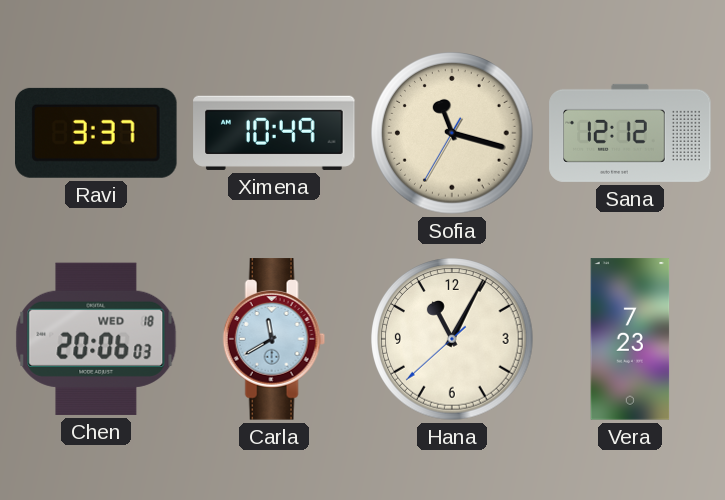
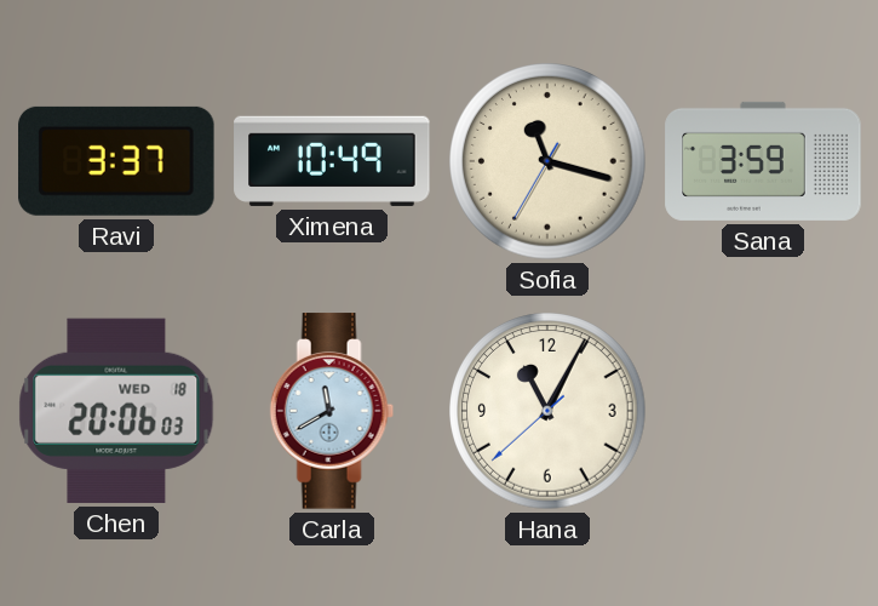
Sana: 12:12 -> 3:59 (763, 161)
Vera: 7:23 -> none (630, 339)
